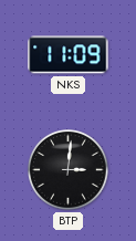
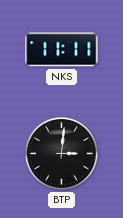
NKS: 11:09 -> 11:11 (62, 50)
